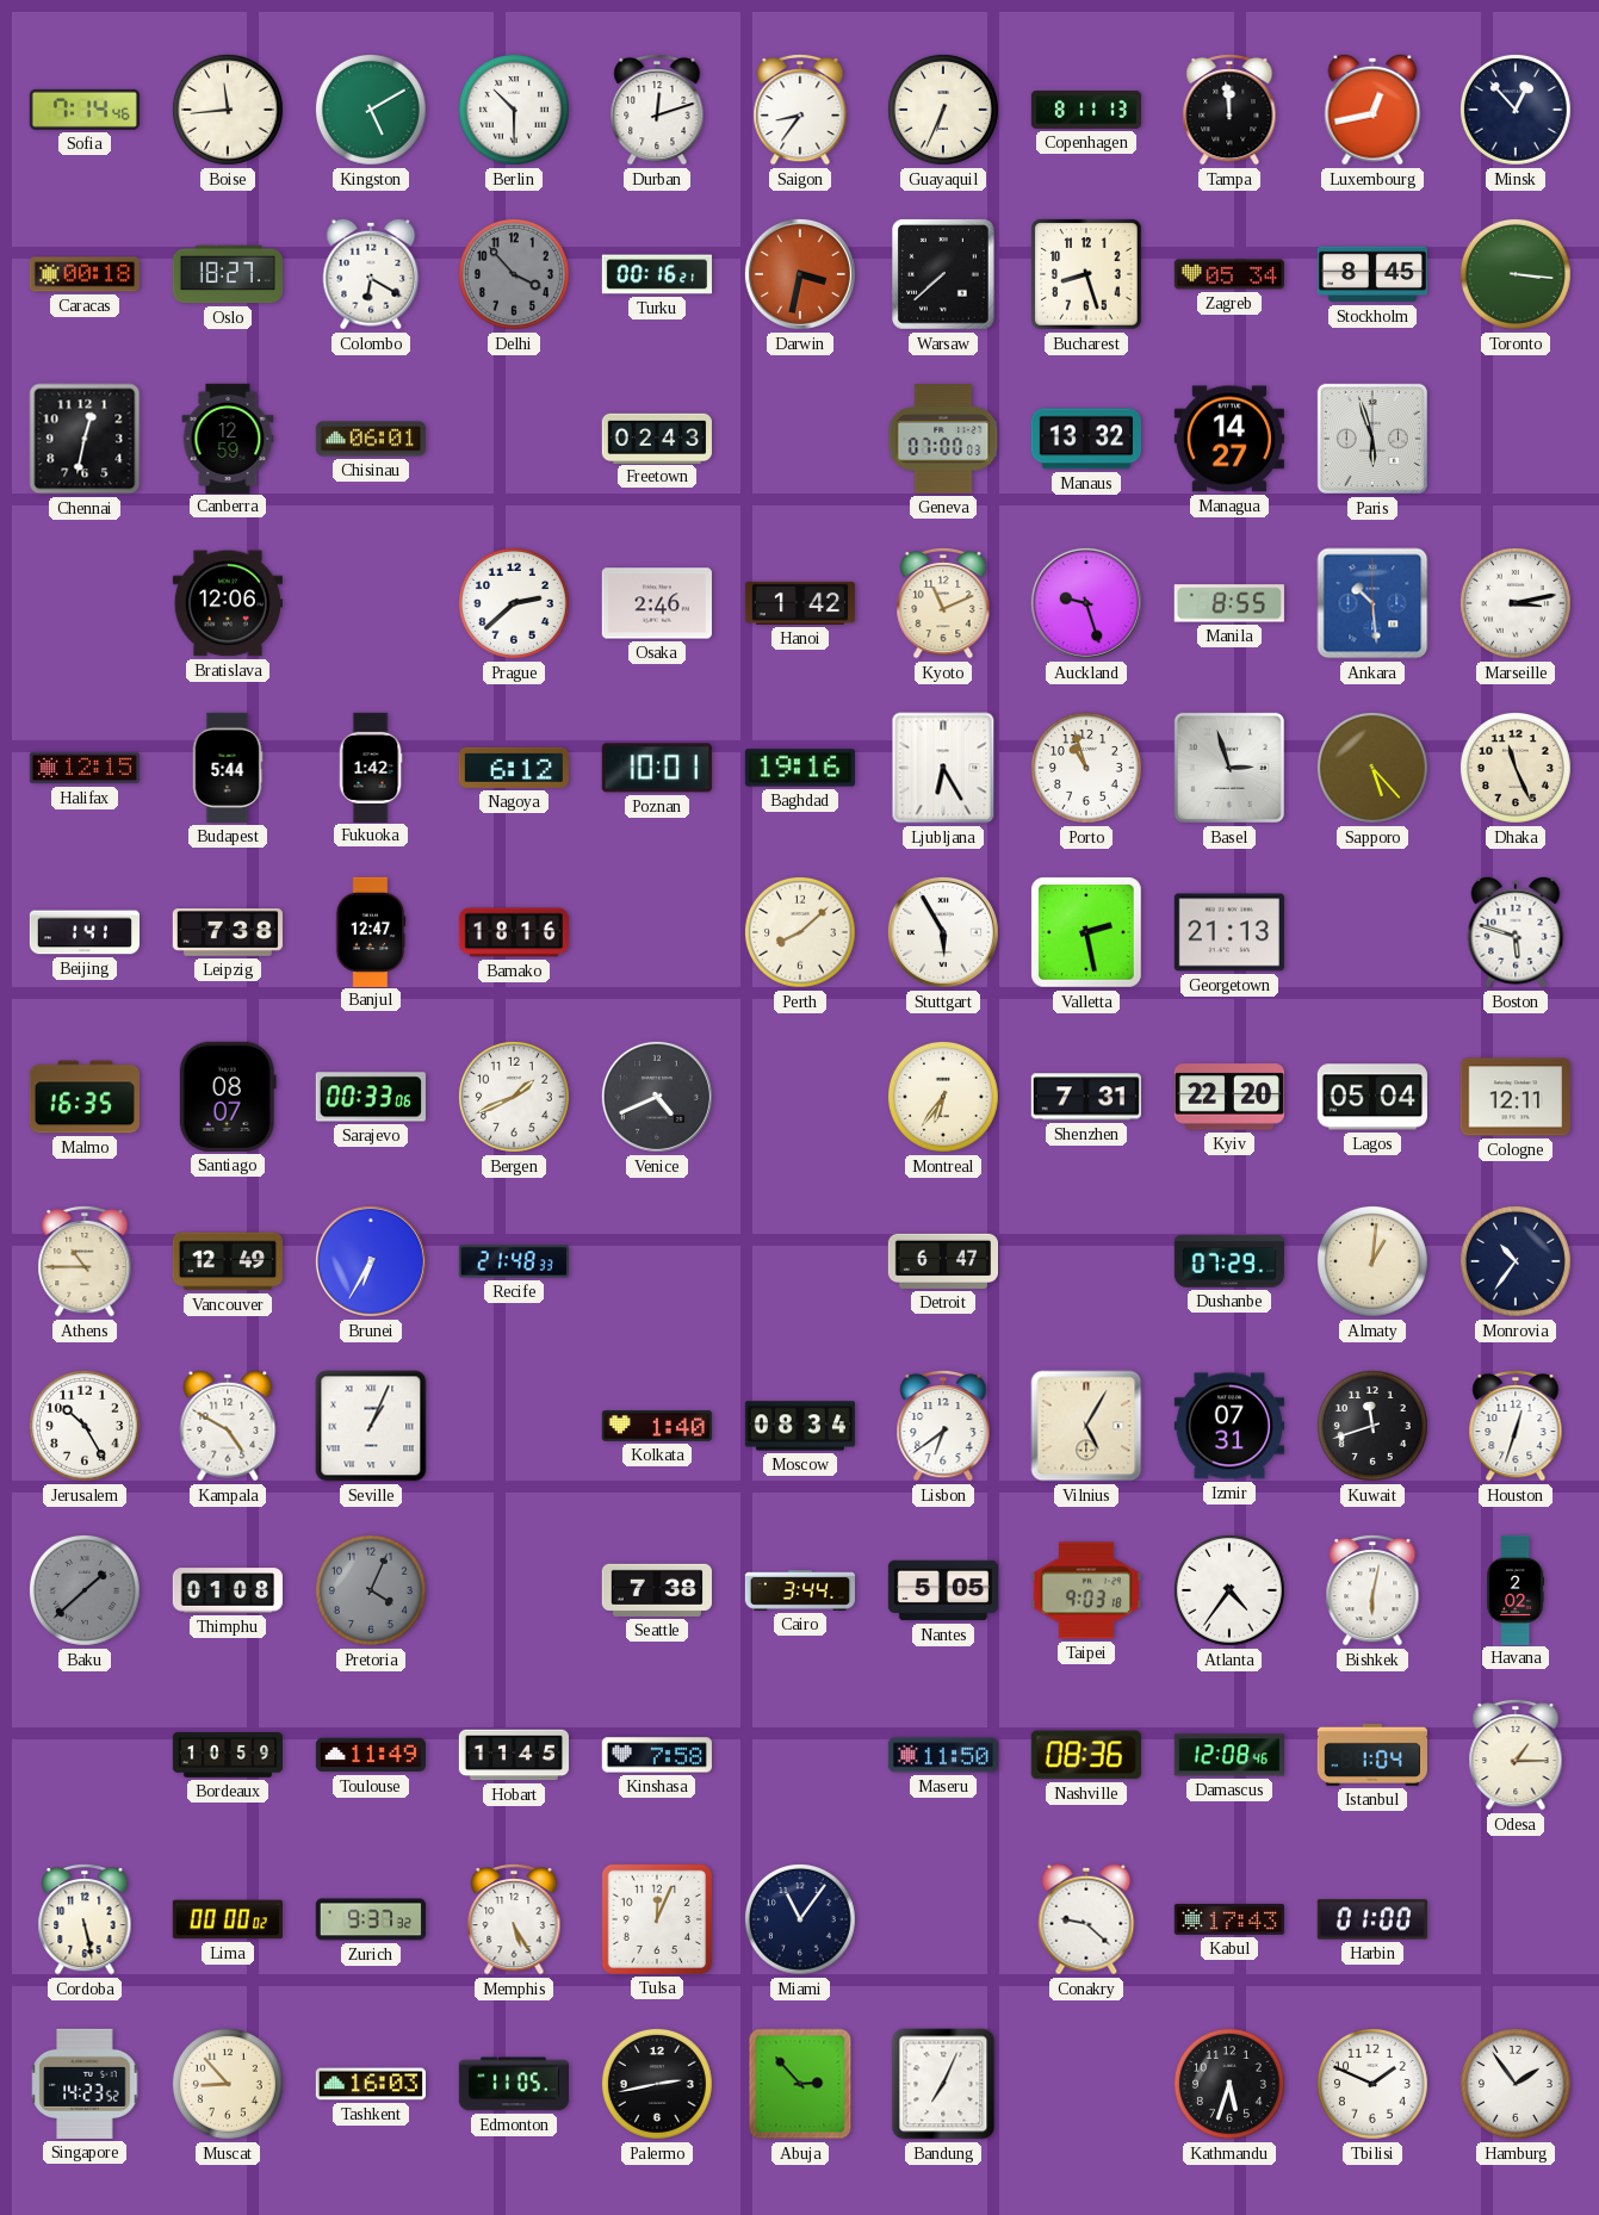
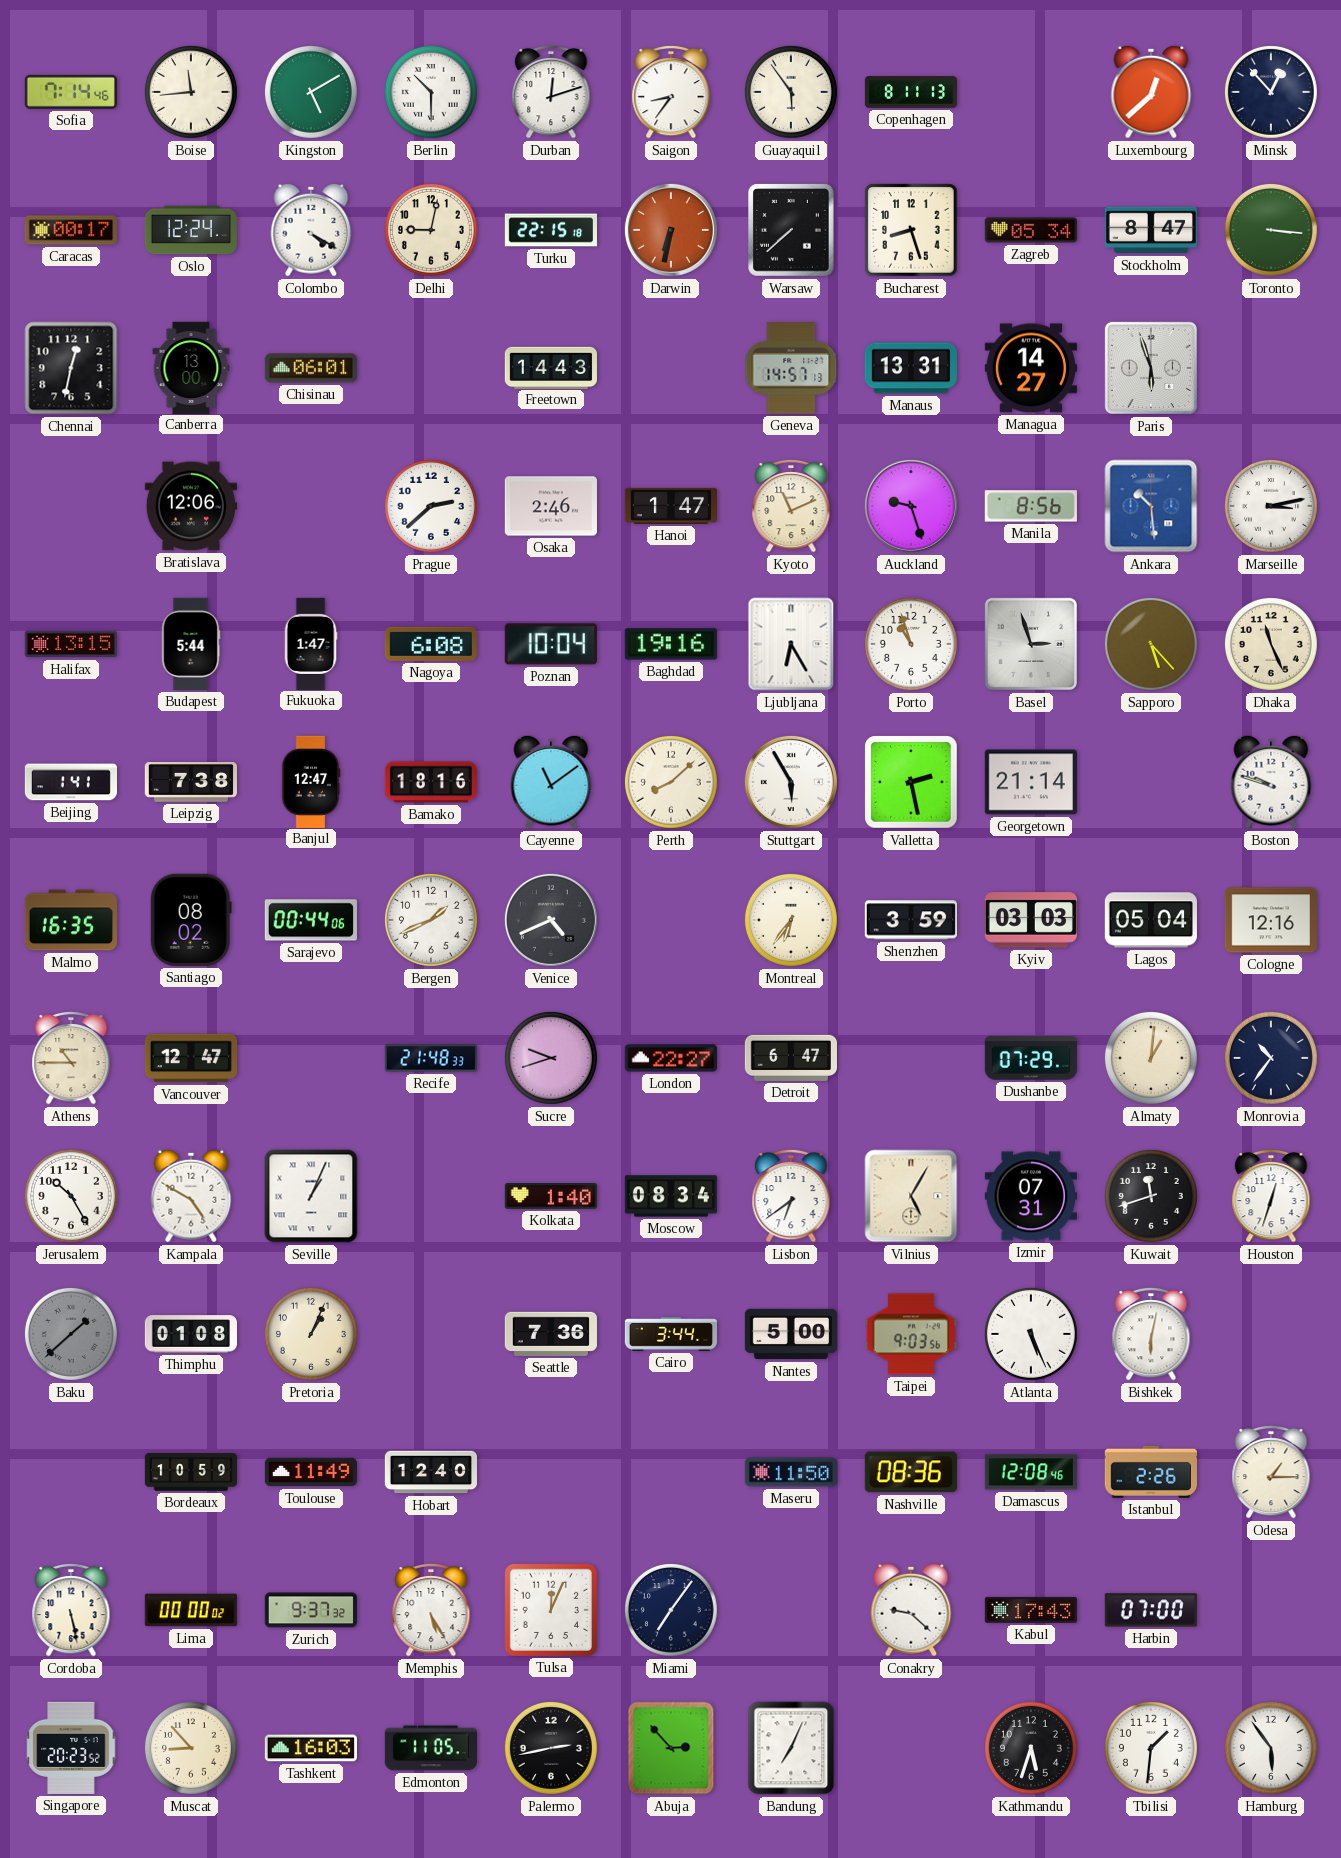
Guayaquil: 6:34 -> 5:54 (791, 92)
Tampa: 11:59 -> none (1229, 110)
Luxembourg: 12:43 -> 12:38 (1151, 92)
Caracas: 00:18 -> 00:17 (70, 230)
Oslo: 18:27 -> 12:24 (191, 230)
Colombo: 6:20 -> 4:20 (311, 230)
Delhi: 3:53 -> 9:02 (431, 230)
Delhi dial: grey -> cream (431, 230)
Turku: 00:16 -> 22:15 (550, 230)
Darwin: 3:32 -> 6:32 (671, 230)
Stockholm: 8:45 -> 8:47 (1150, 230)
Canberra: 12:59 -> 13:00 (191, 367)
Freetown: 02:43 -> 14:43 (550, 367)
Geneva: 07:00 -> 14:57 (791, 368)
Manaus: 13:32 -> 13:31 (910, 368)
Hanoi: 1:42 -> 1:47 (670, 506)
Manila: 8:55 -> 8:56 (1031, 506)
Halifax: 12:15 -> 13:15 (70, 644)
Fukuoka: 1:42 -> 1:47 (311, 643)
Nagoya: 6:12 -> 6:08 (431, 644)
Poznan: 10:01 -> 10:04 (551, 644)
Cayenne: none -> 11:09 (551, 782)
Georgetown: 21:13 -> 21:14 (1031, 782)
Boston: 5:48 -> 9:48 (1271, 782)
Santiago: 08:07 -> 08:02 (191, 920)
Sarajevo: 00:33 -> 00:44 (311, 920)
Shenzhen: 7:31 -> 3:59 (911, 920)
Kyiv: 22:20 -> 03:03 (1030, 920)
Cologne: 12:11 -> 12:16 (1271, 920)
Vancouver: 12:49 -> 12:47 (190, 1058)
Brunei: 6:35 -> none (371, 1261)
Sucre: none -> 9:42 (551, 1058)
London: none -> 22:27 (671, 1058)
Pretoria: 4:04 -> 1:04 (311, 1334)
Pretoria dial: grey -> cream (311, 1334)
Seattle: 7:38 -> 7:36 (551, 1334)
Nantes: 5:05 -> 5:00 (790, 1334)
Taipei: 9:03:18 -> 9:03:56 (911, 1334)
Atlanta: 4:36 -> 5:26 (1031, 1334)
Havana: 2:02 -> none (1516, 1589)
Hobart: 11:45 -> 12:40 (430, 1472)
Kinshasa: 7:58 -> none (657, 1755)
Istanbul: 1:04 -> 2:26 (1151, 1472)
Miami: 11:06 -> 7:06 (671, 1610)
Harbin: 01:00 -> 07:00 (1151, 1610)
Singapore: 14:23 -> 20:23 (71, 1748)
Tbilisi: 1:49 -> 1:31 (1151, 1748)
Hamburg: 1:54 -> 5:54 (1271, 1748)
